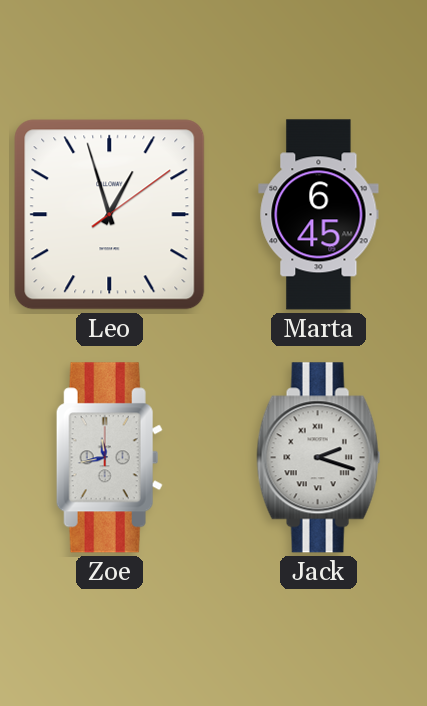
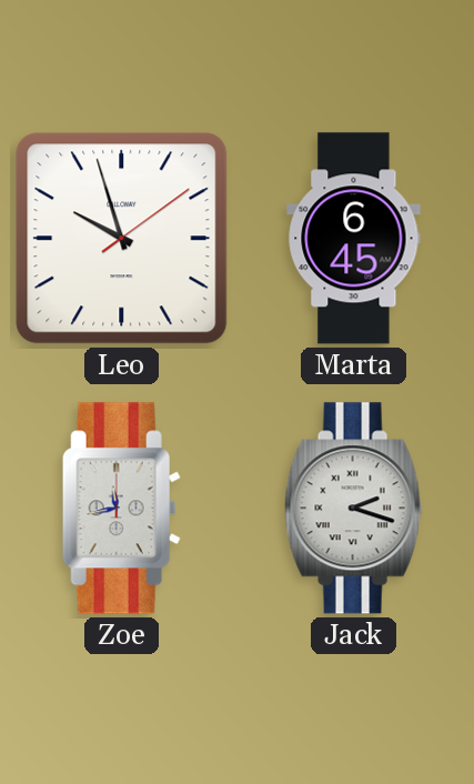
Leo: 12:57 -> 9:57 (122, 239)
